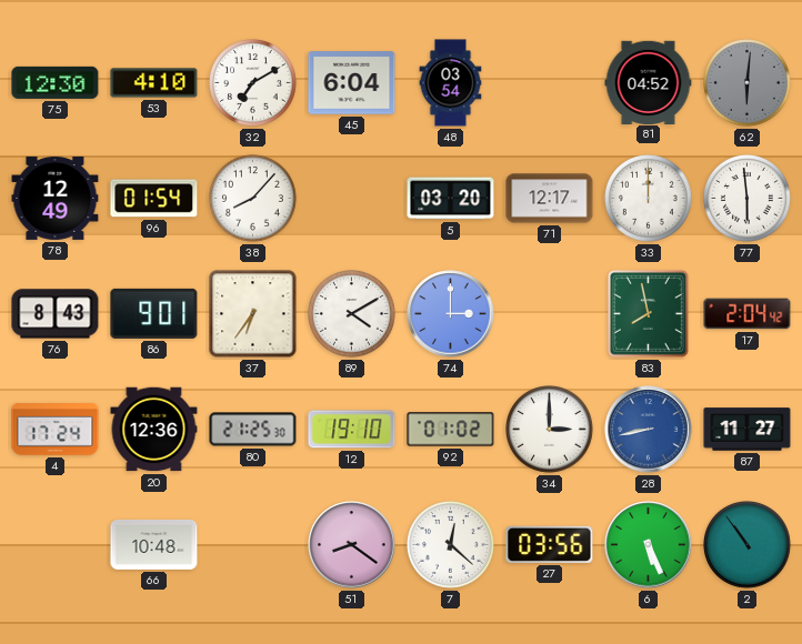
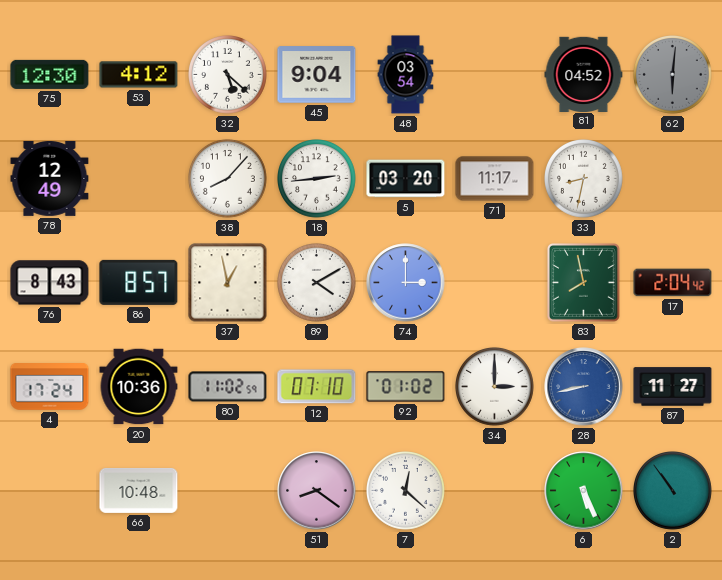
53: 4:10 -> 4:12 (139, 75)
32: 7:10 -> 5:22 (228, 75)
45: 6:04 -> 9:04 (317, 75)
96: 01:54 -> none (154, 199)
18: none -> 2:44 (317, 179)
71: 12:17 -> 11:17 (495, 179)
33: 12:00 -> 8:32 (584, 179)
77: 5:59 -> none (748, 199)
86: 9:01 -> 8:57 (139, 282)
37: 6:36 -> 12:58 (228, 283)
20: 12:36 -> 10:36 (139, 387)
80: 21:25 -> 11:02 (228, 387)
12: 19:10 -> 07:10 (317, 387)
27: 03:56 -> none (550, 544)
